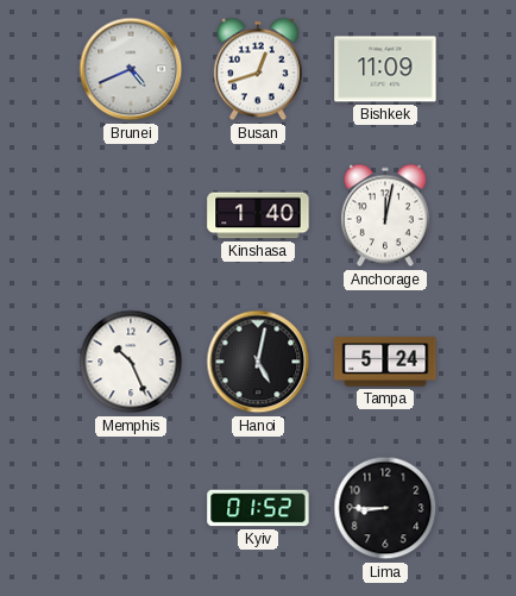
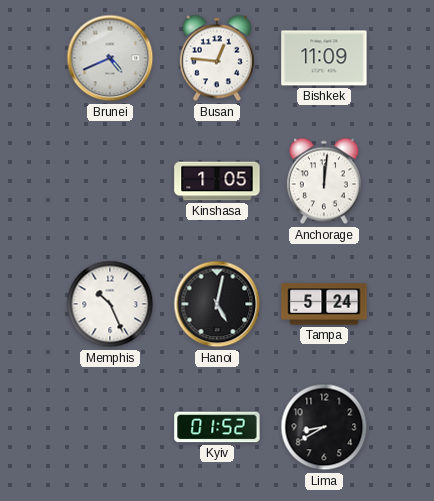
Busan: 12:42 -> 12:46 (217, 58)
Kinshasa: 1:40 -> 1:05 (217, 181)
Anchorage: 12:02 -> 12:01 (324, 181)
Lima: 8:45 -> 8:40 (324, 427)
